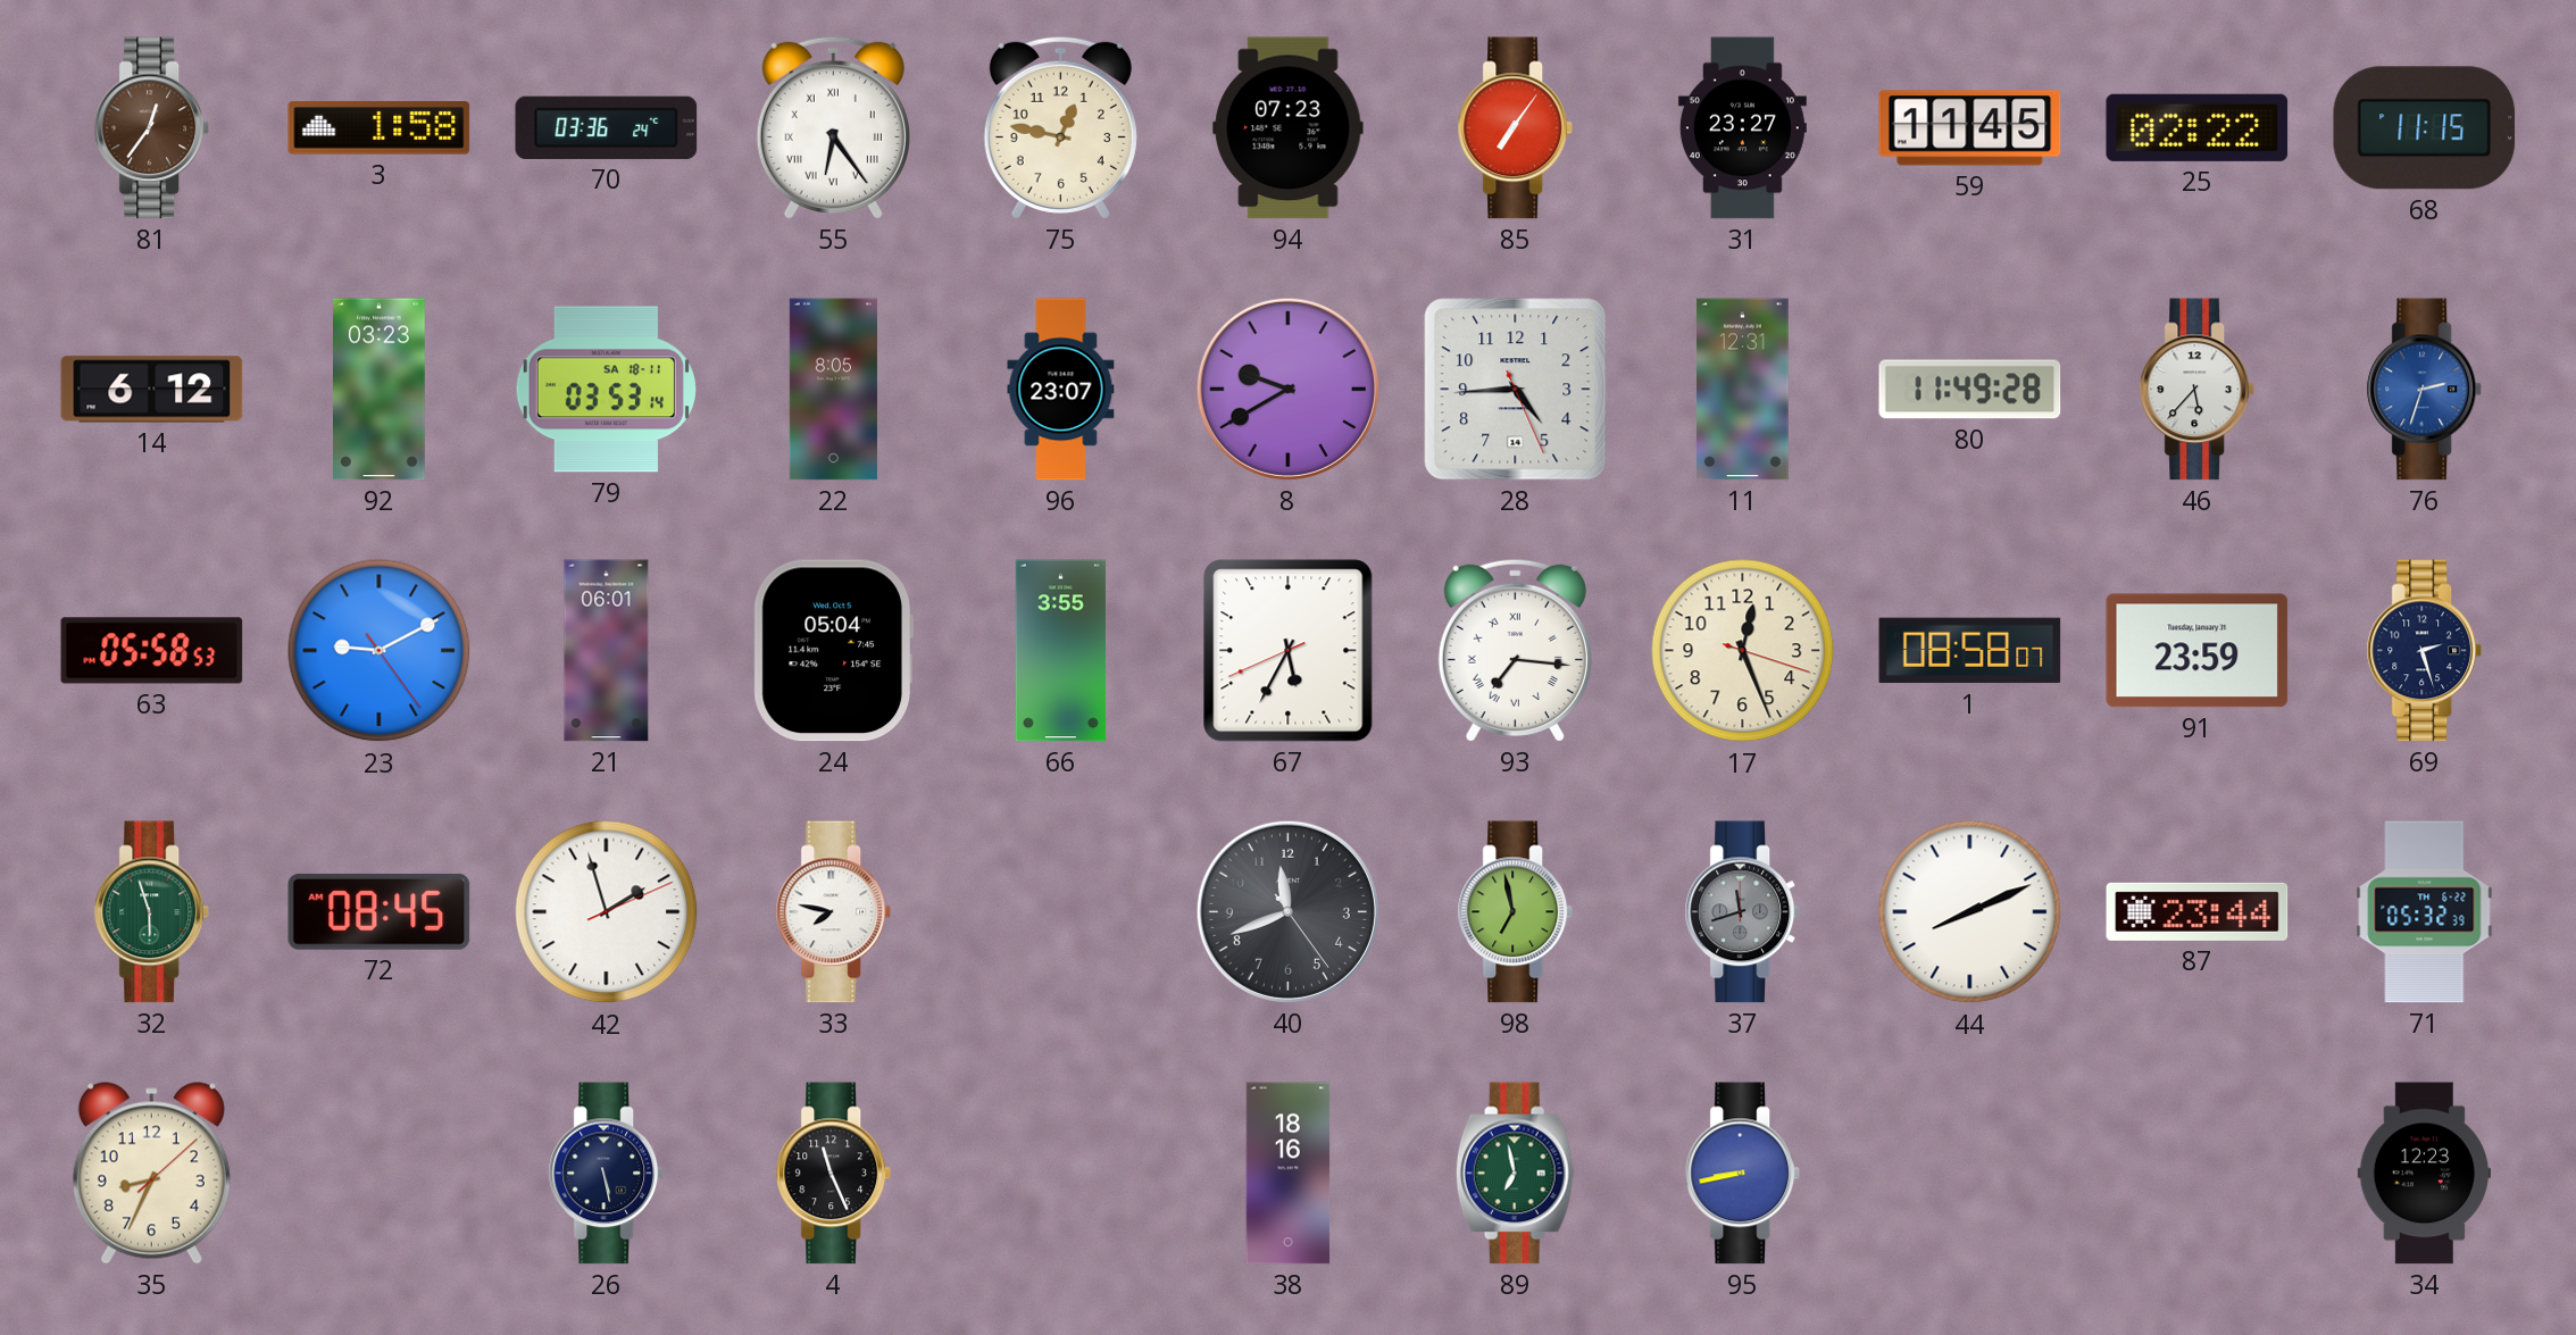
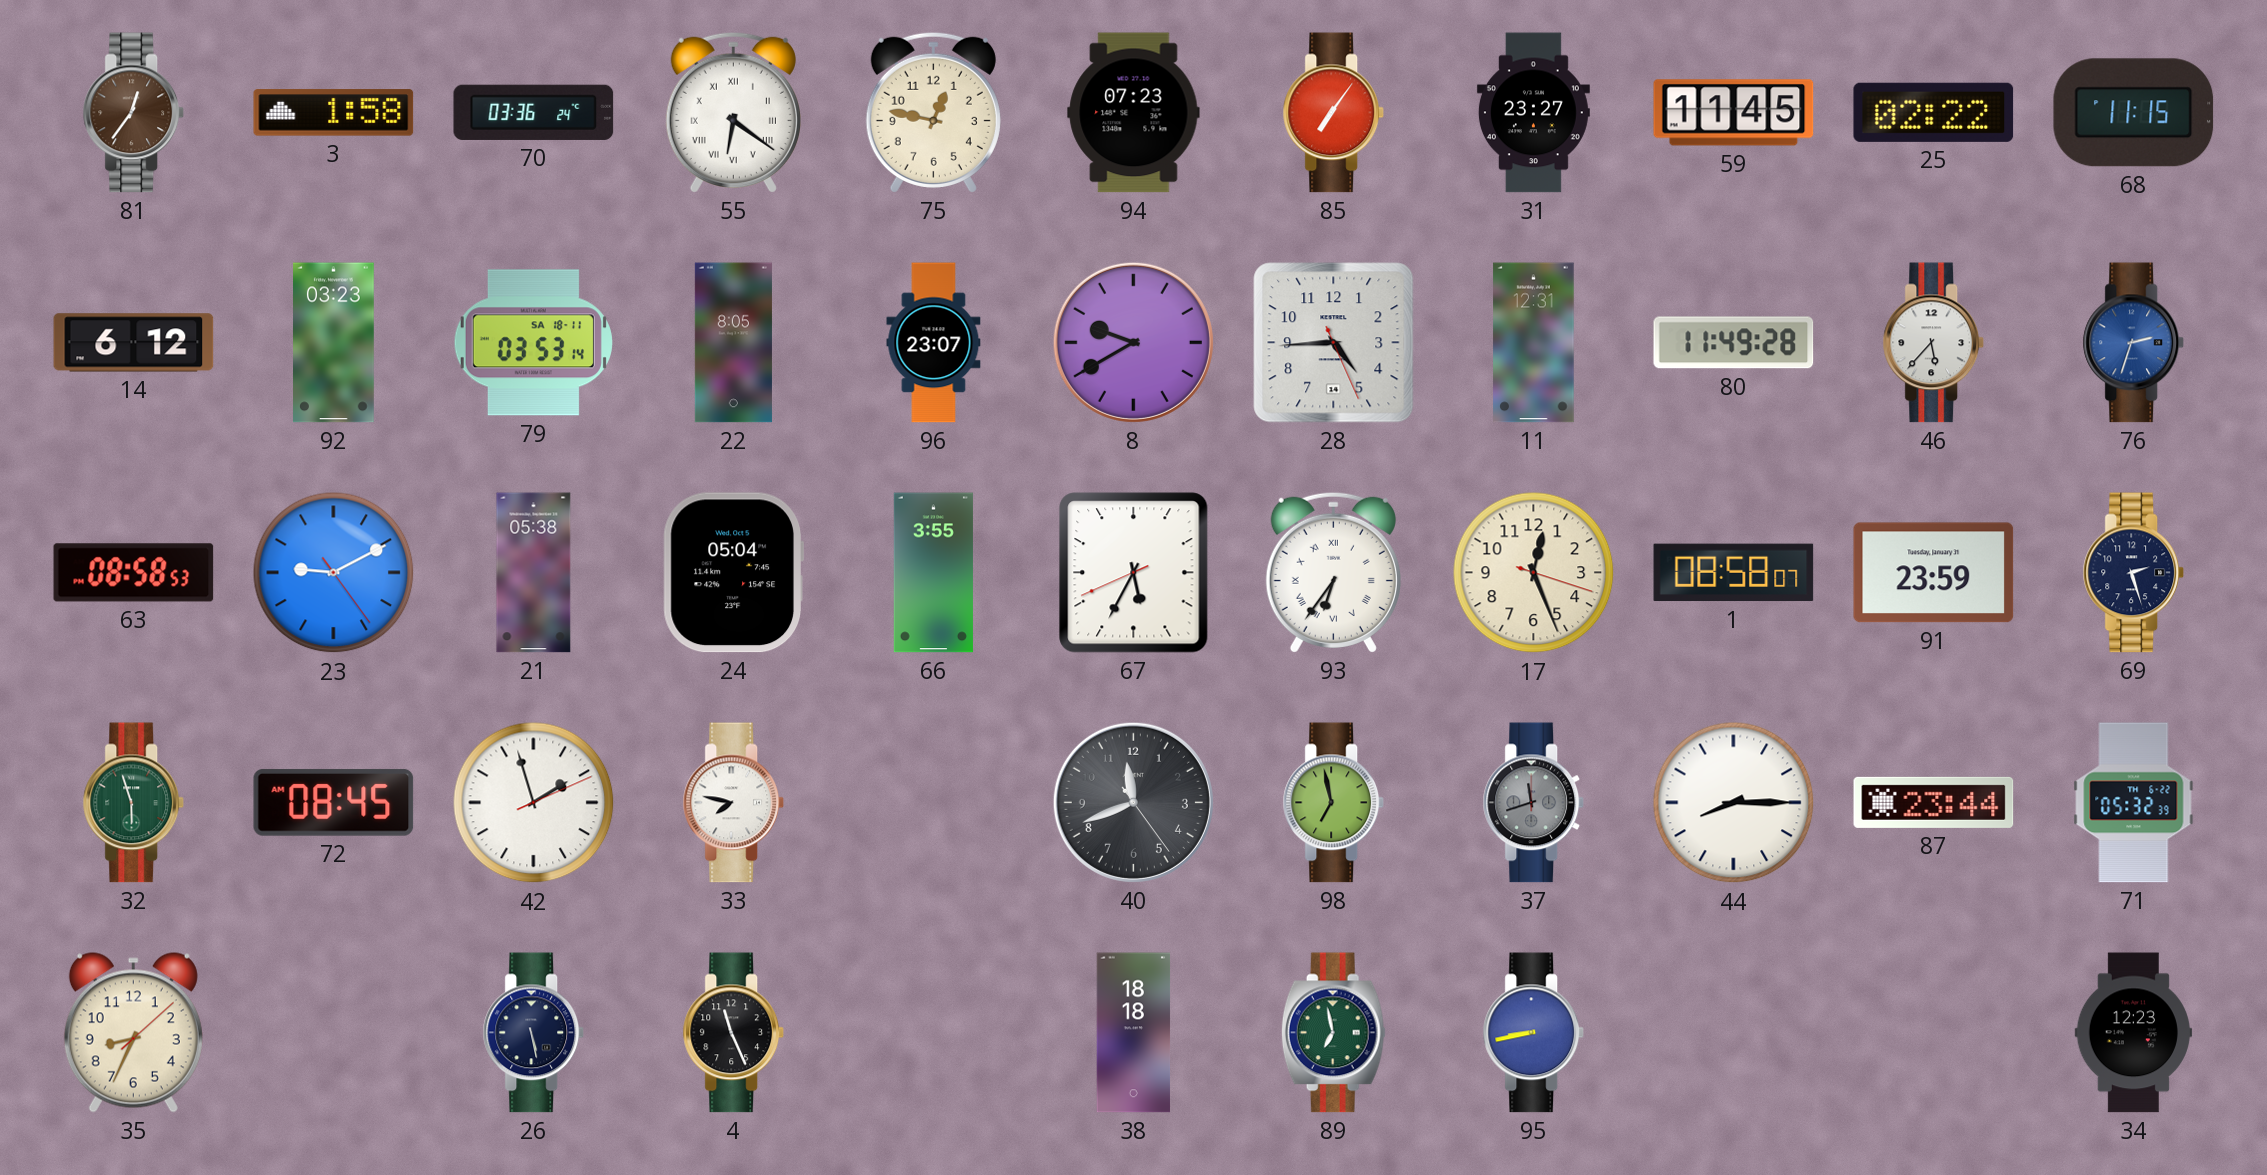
55: 6:24 -> 6:21 (733, 112)
63: 05:58 -> 08:58 (134, 573)
21: 06:01 -> 05:38 (534, 573)
93: 7:16 -> 6:36 (1333, 572)
44: 8:11 -> 8:15 (1734, 803)
38: 18:16 -> 18:18 (1134, 1033)
